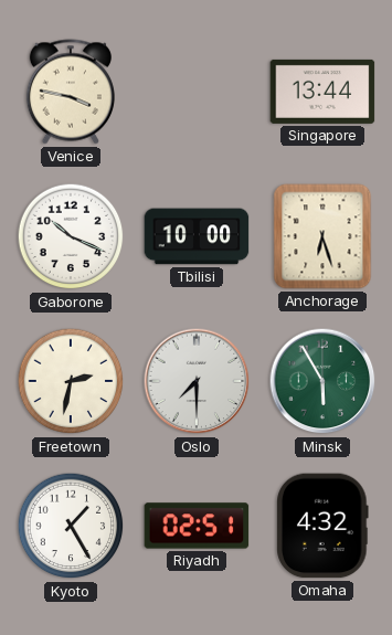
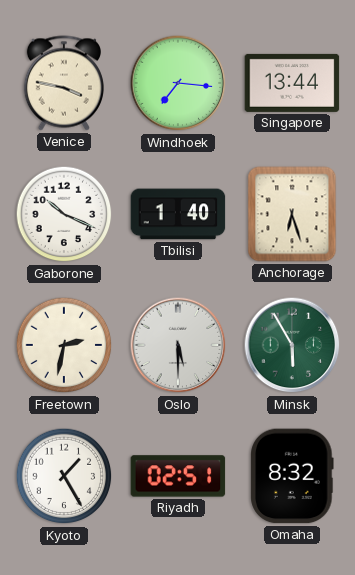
Windhoek: none -> 7:16 (178, 83)
Tbilisi: 10:00 -> 1:40 (178, 214)
Oslo: 7:30 -> 5:30 (178, 345)
Omaha: 4:32 -> 8:32 (292, 476)
